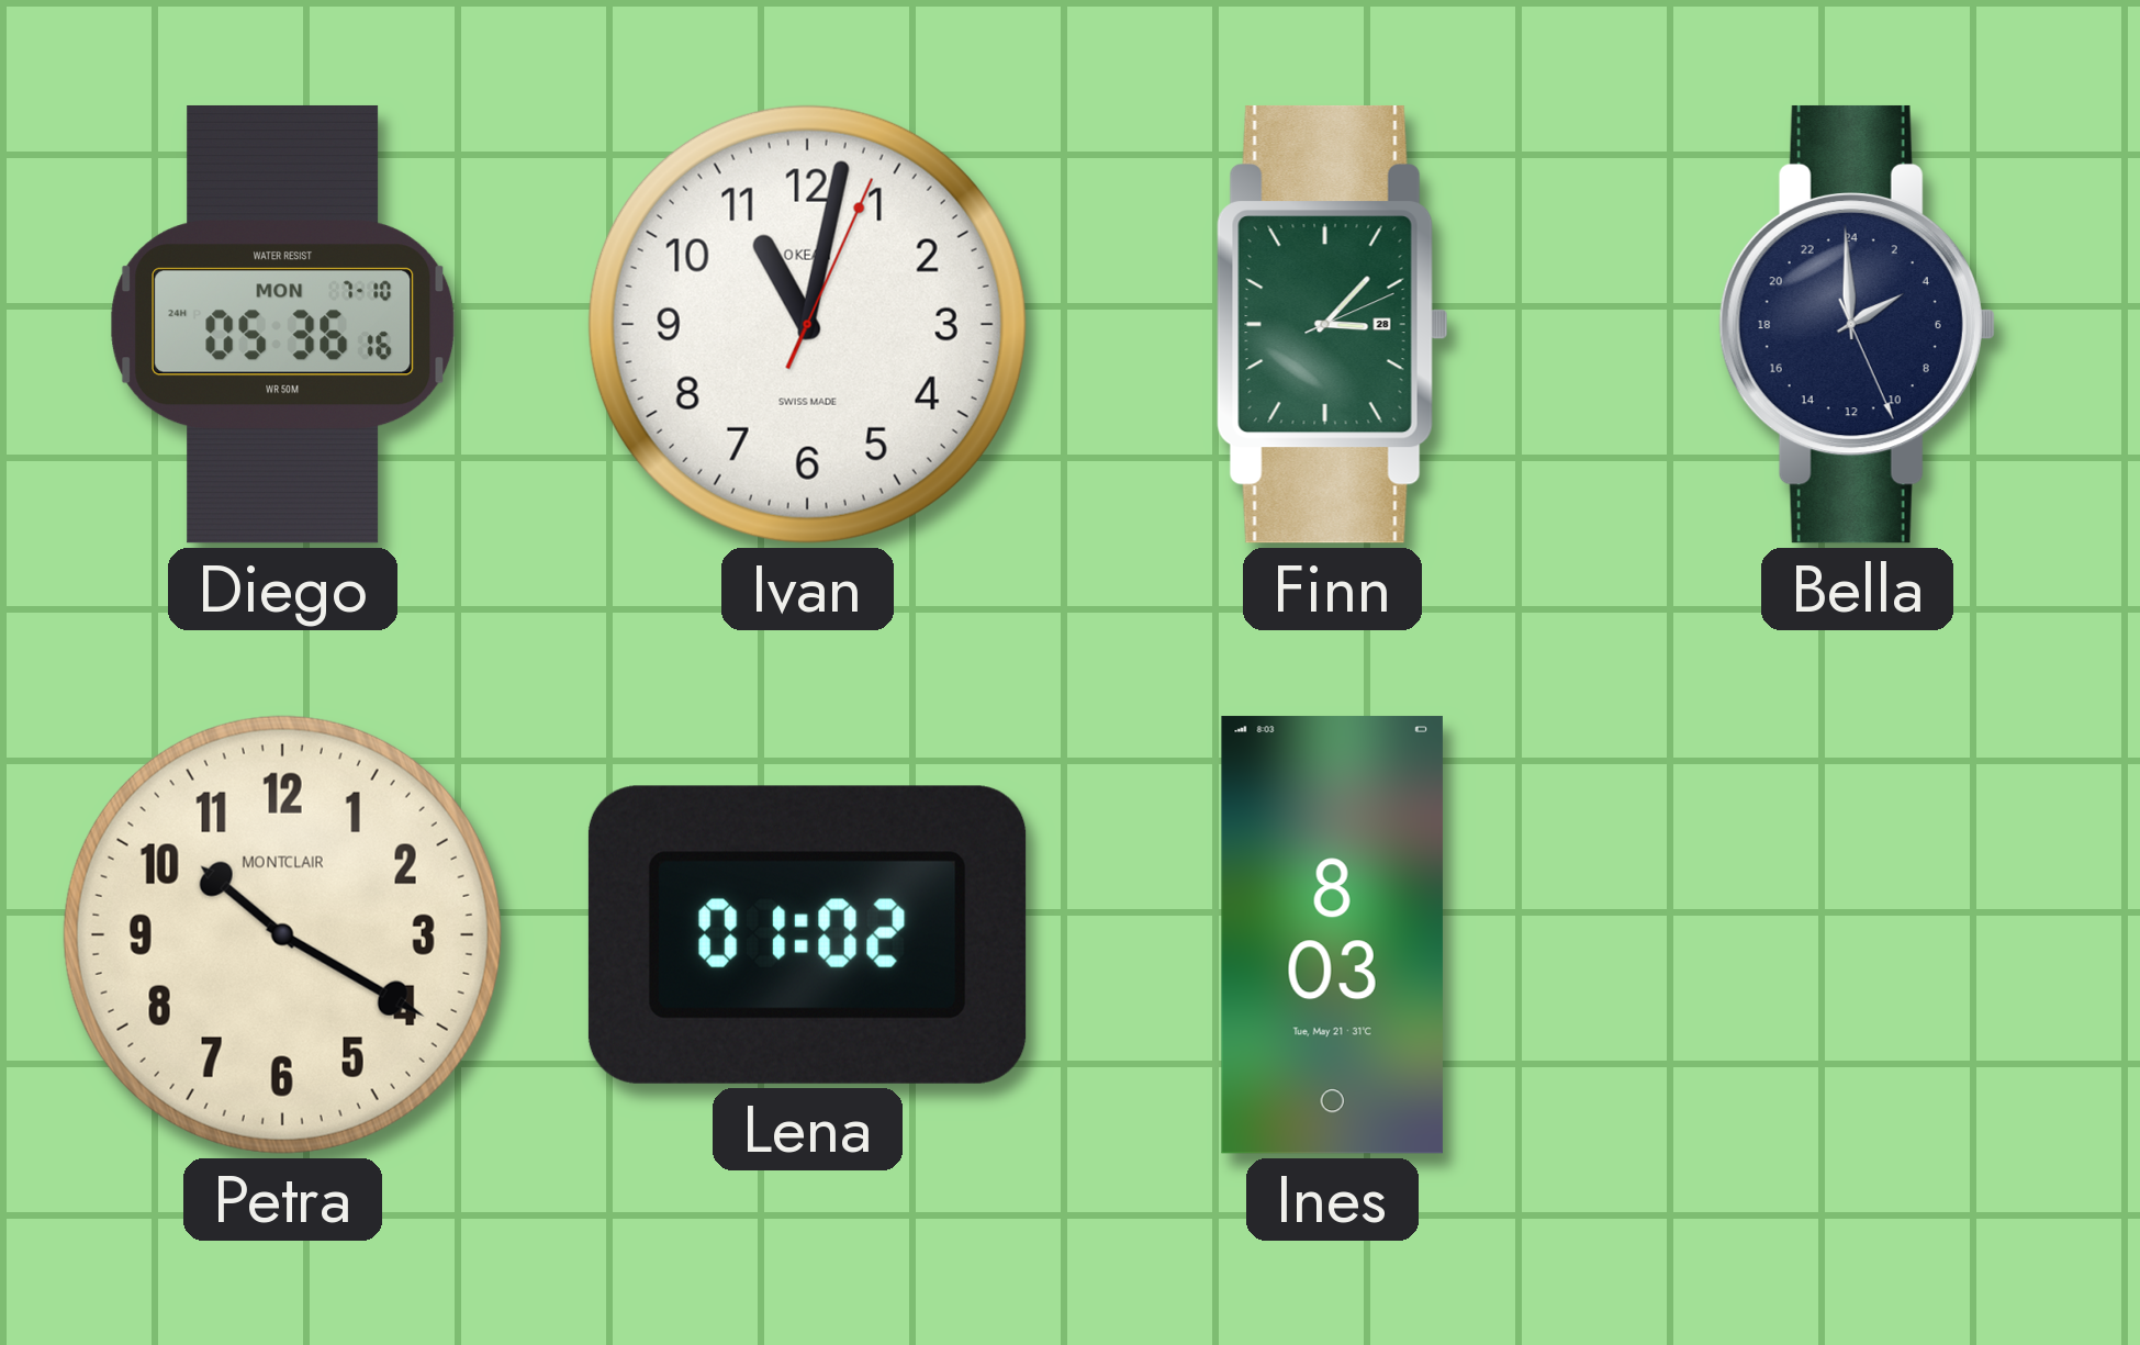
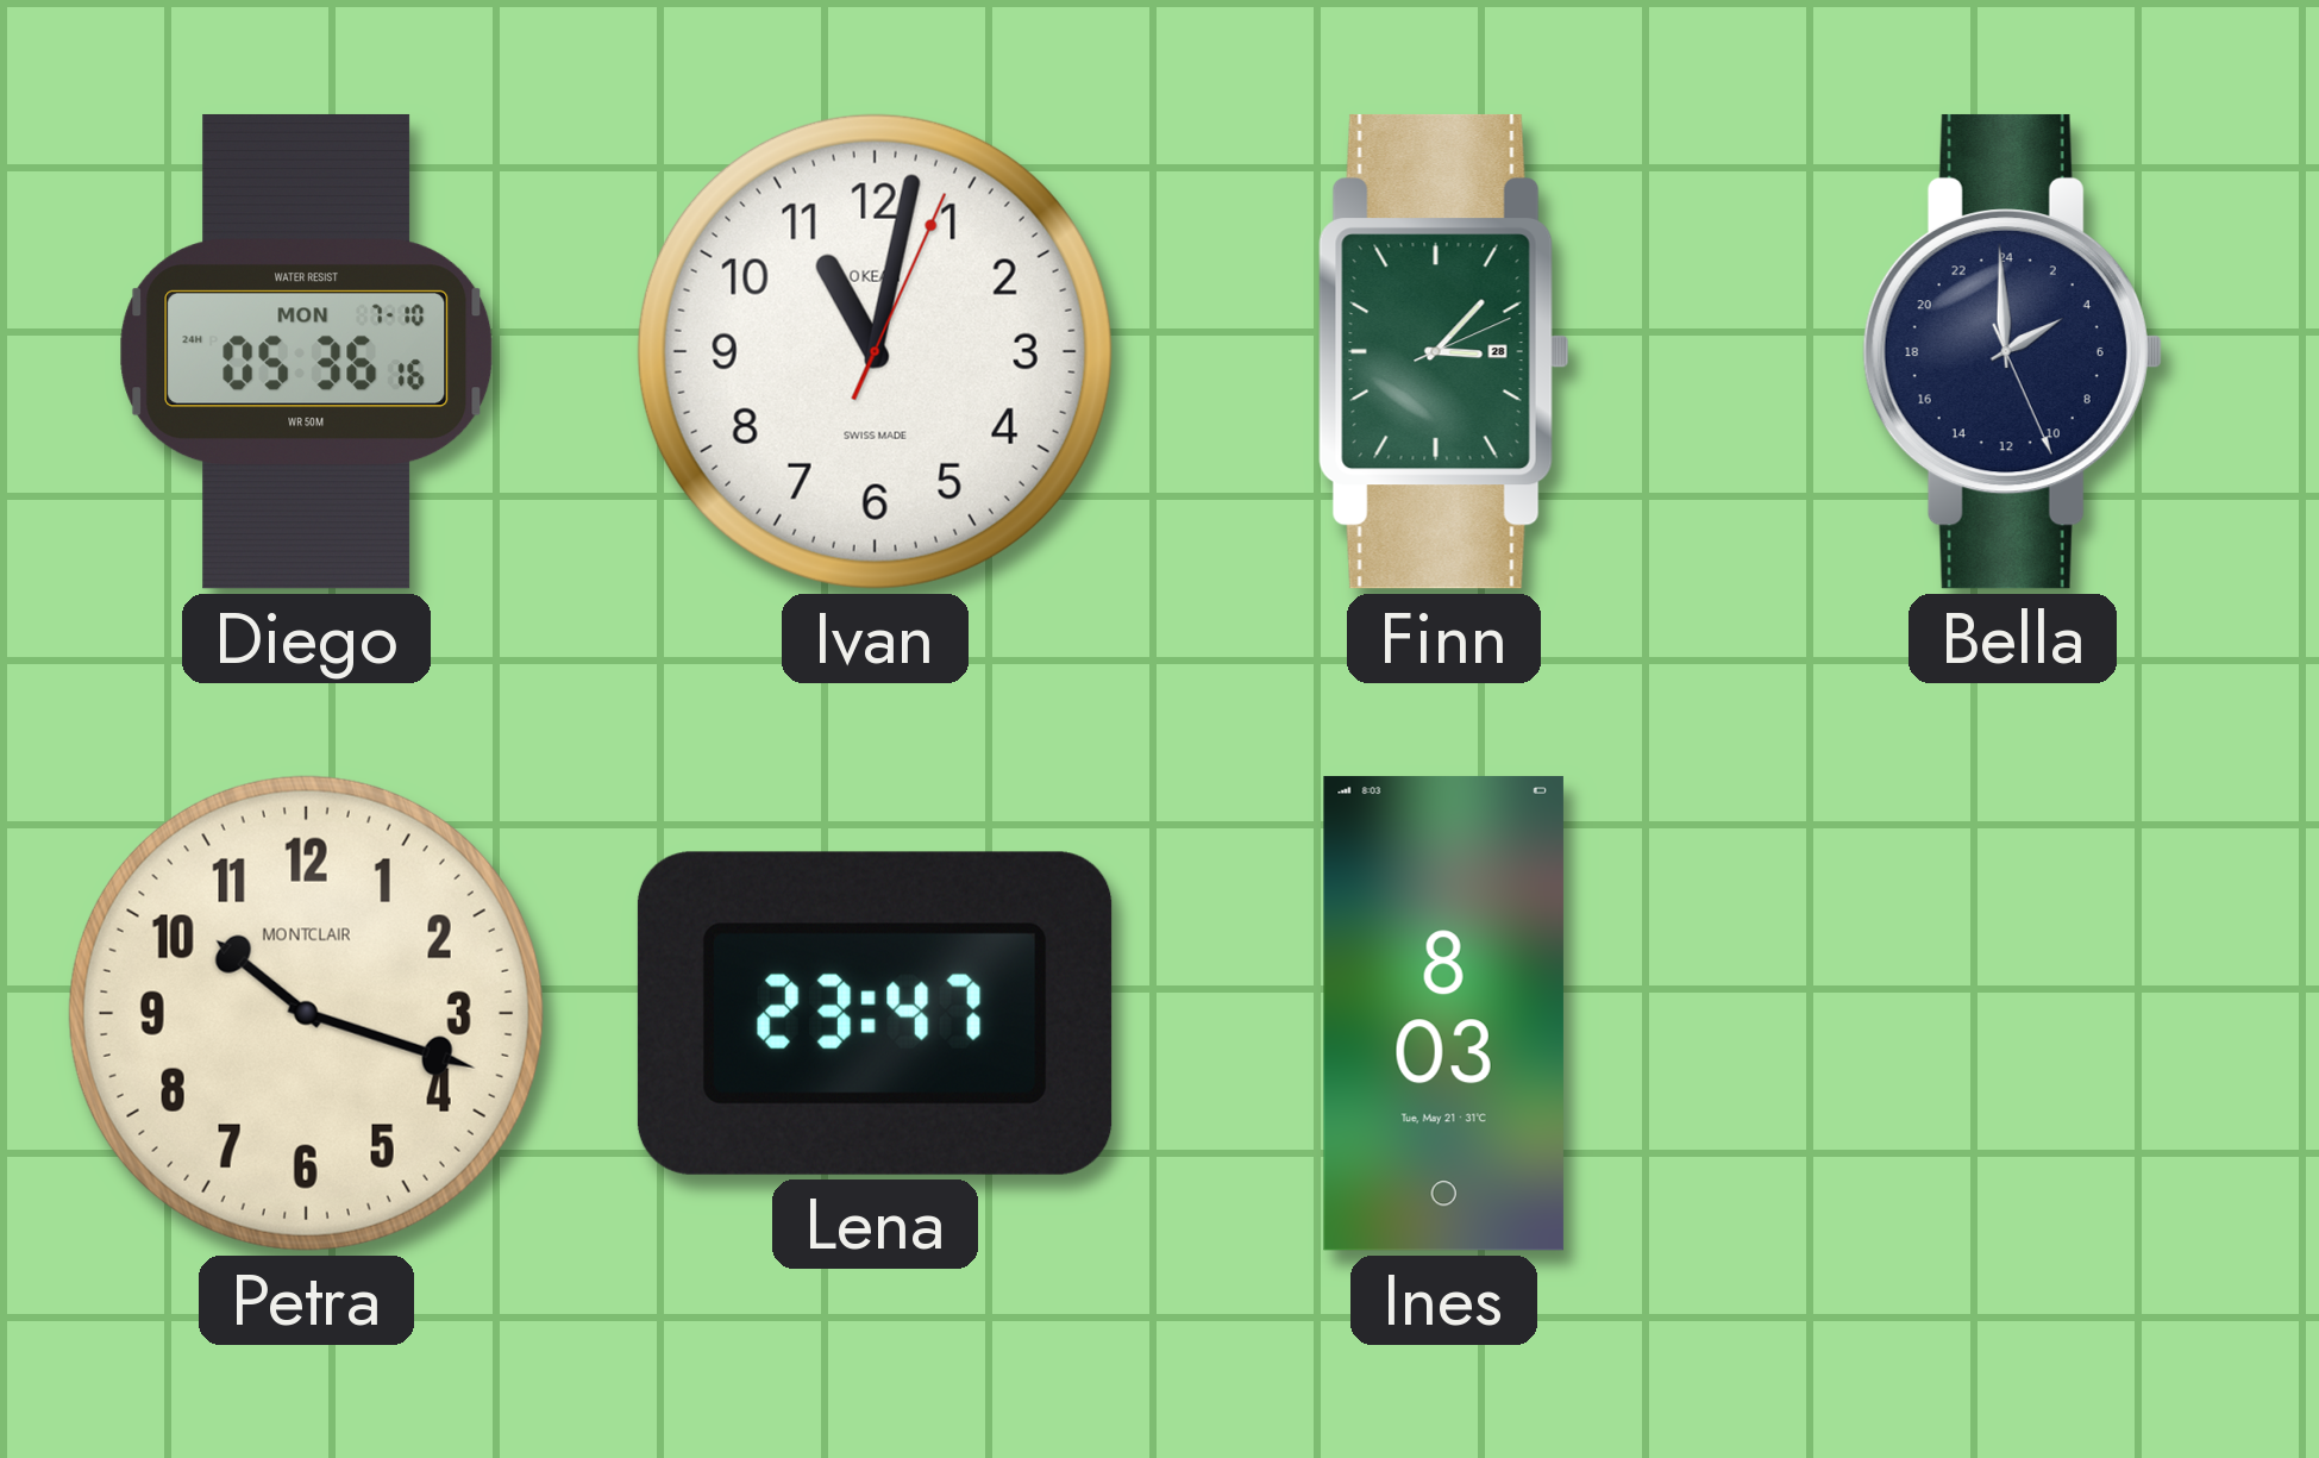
Petra: 10:20 -> 10:18 (306, 1013)
Lena: 01:02 -> 23:47 (875, 1013)
